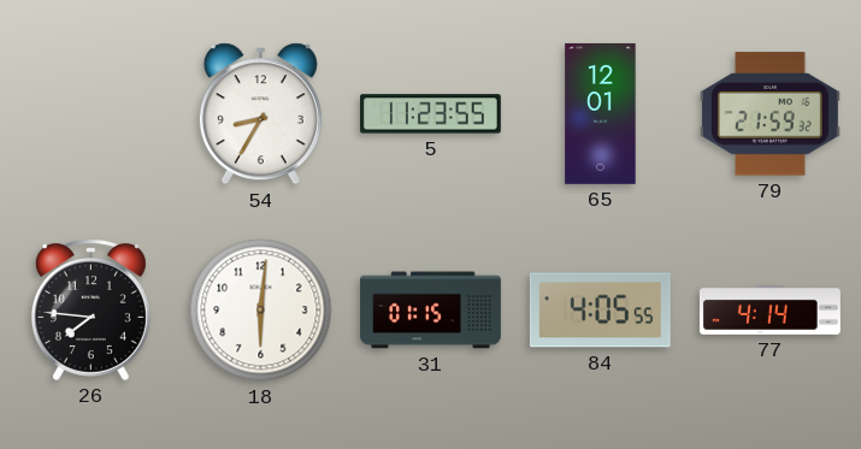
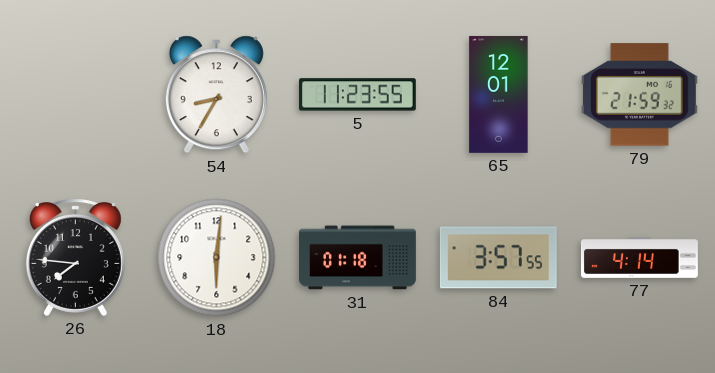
31: 01:15 -> 01:18 (358, 258)
84: 4:05 -> 3:57 (498, 258)
